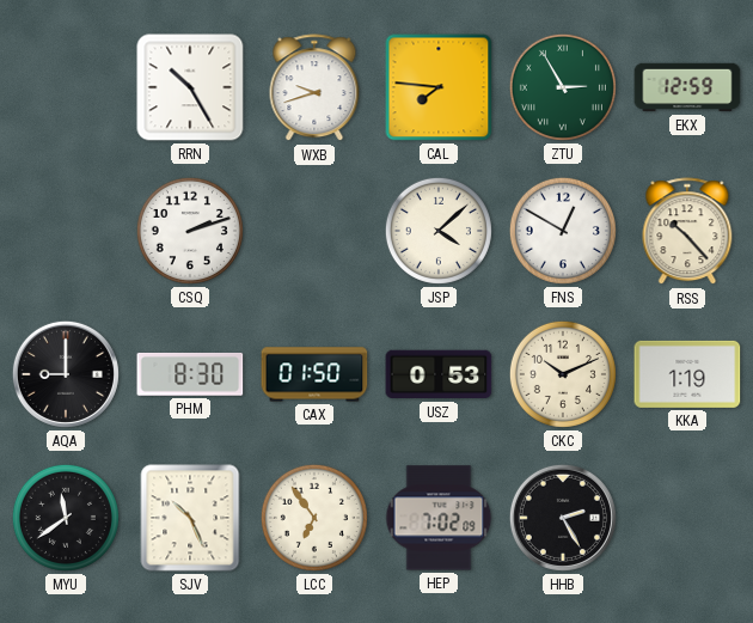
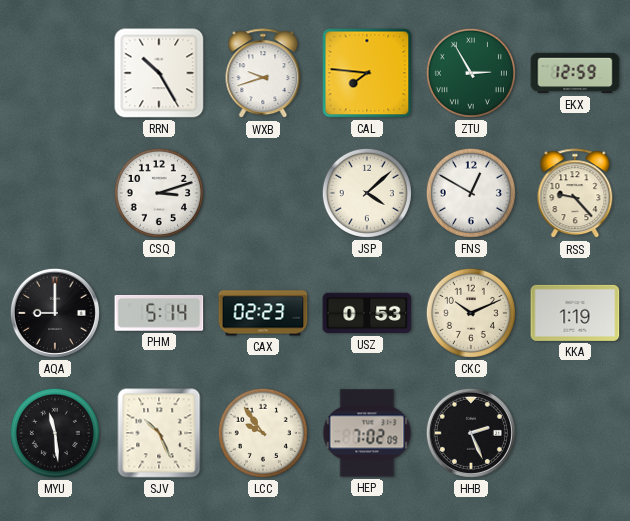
CSQ: 2:12 -> 3:12 (159, 193)
RSS: 10:23 -> 9:23 (575, 194)
PHM: 8:30 -> 5:14 (159, 313)
CAX: 01:50 -> 02:23 (263, 313)
MYU: 11:39 -> 11:29 (55, 433)
LCC: 6:54 -> 9:54 (263, 433)
HHB: 2:25 -> 2:26 (471, 433)
